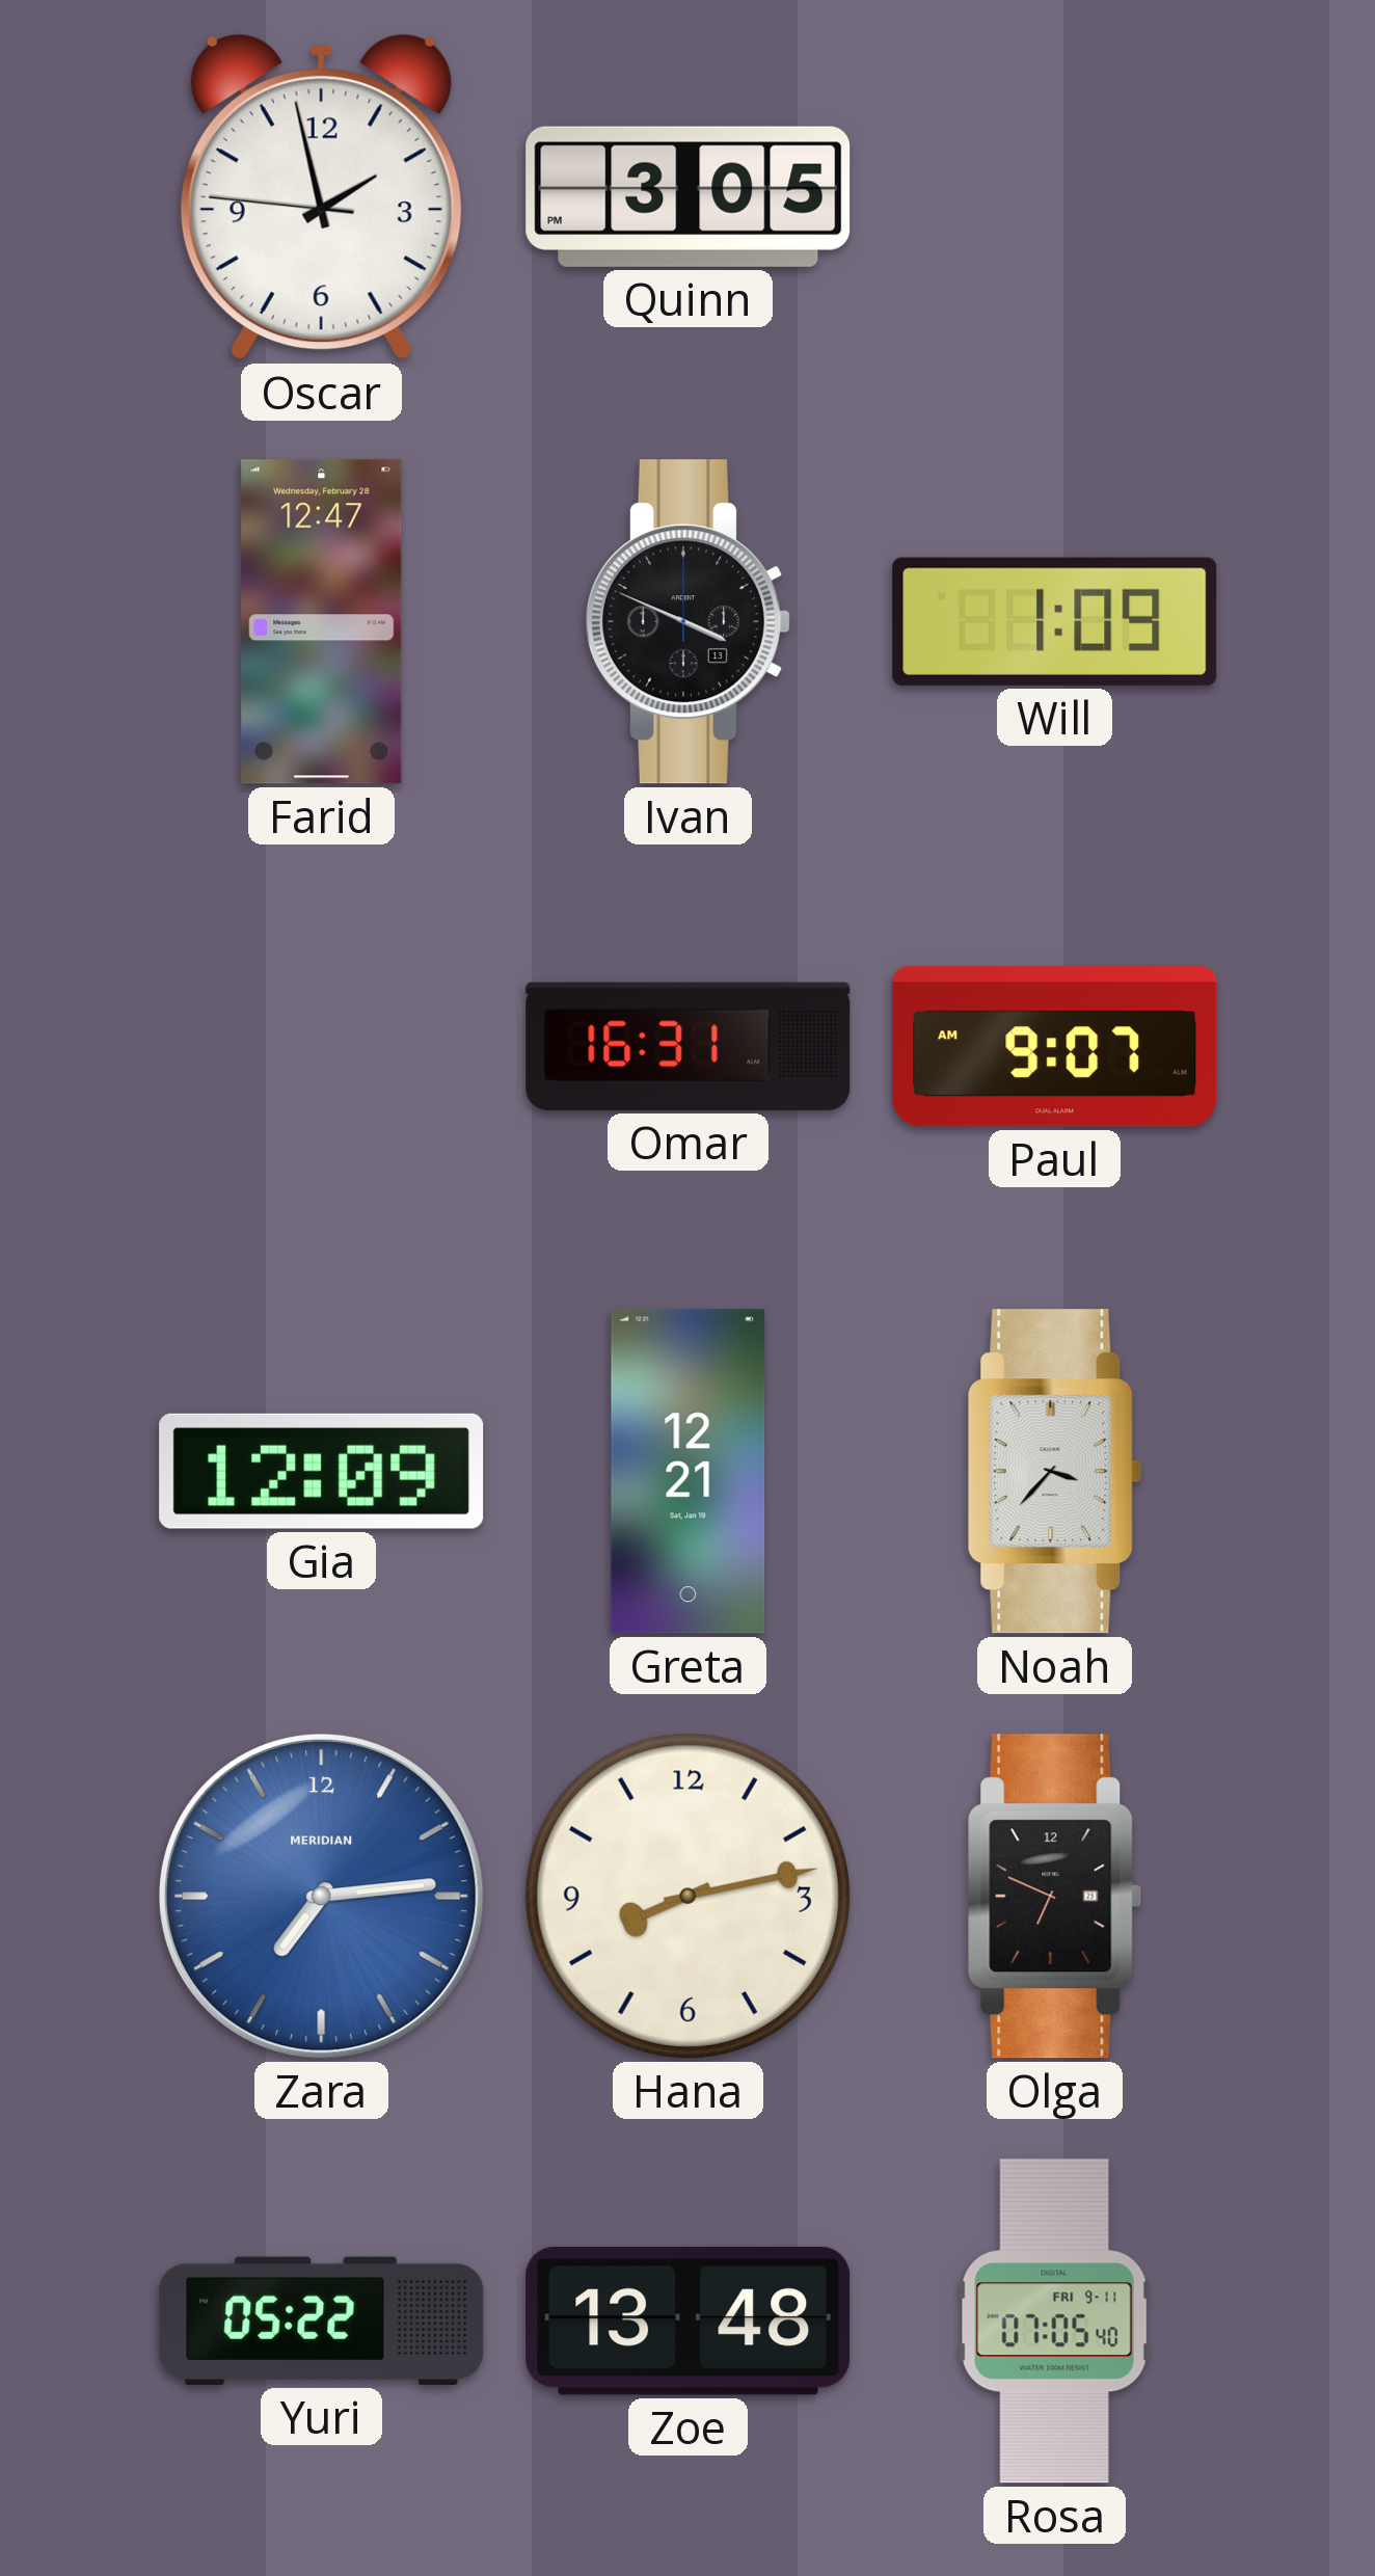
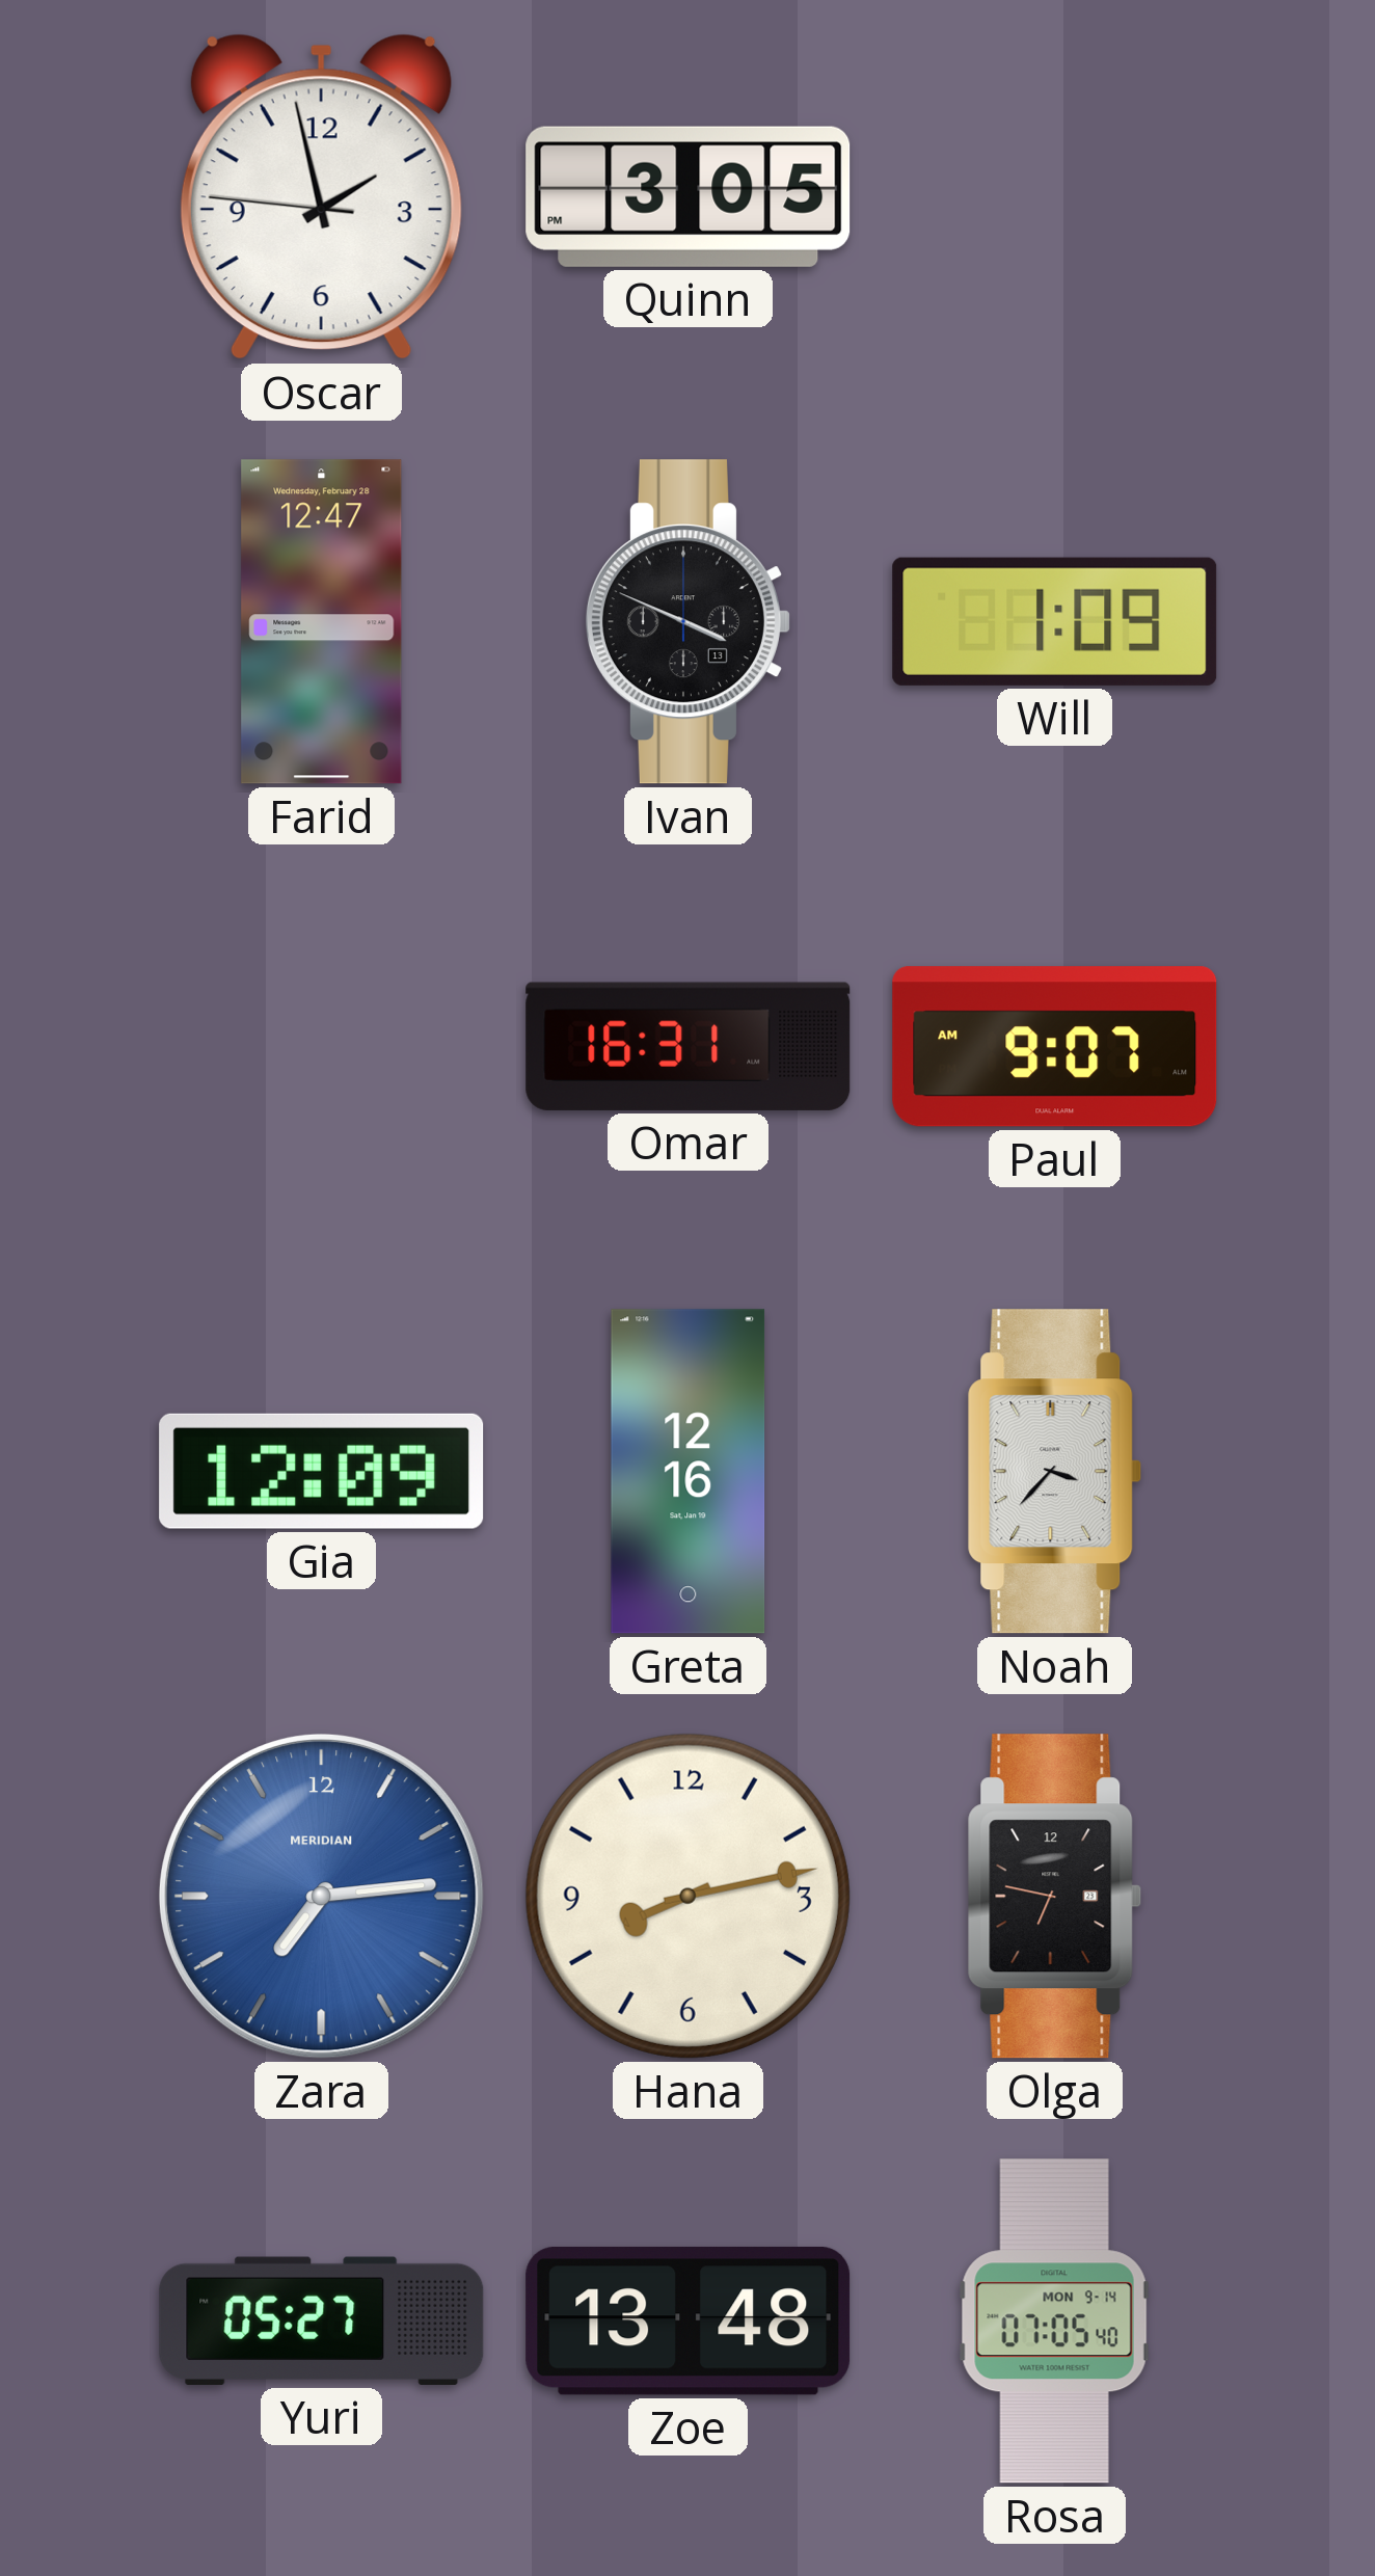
Greta: 12:21 -> 12:16 (689, 1472)
Olga: 6:49 -> 6:47 (1055, 1897)
Yuri: 05:22 -> 05:27 (322, 2320)
Rosa date: FRI 9-11 -> MON 9-14 (1055, 2322)
